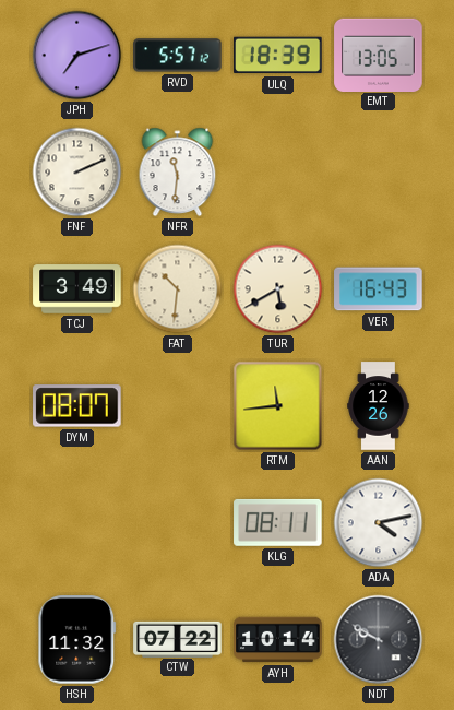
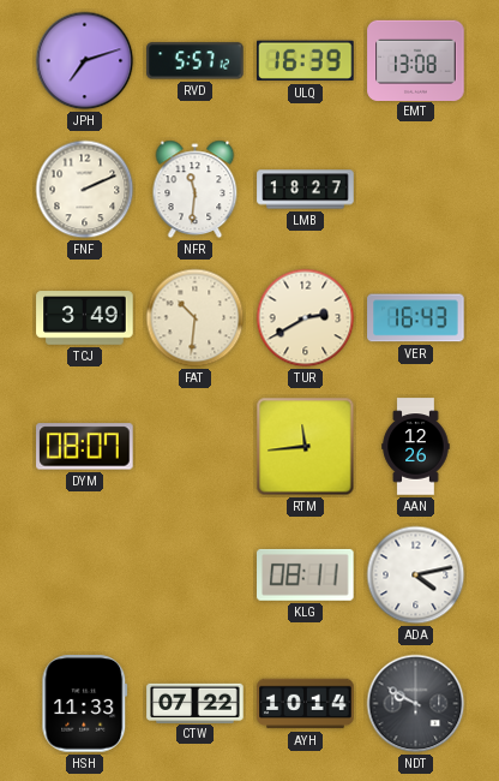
ULQ: 18:39 -> 16:39 (306, 61)
EMT: 13:05 -> 13:08 (416, 60)
LMB: none -> 18:27 (306, 190)
TUR: 5:40 -> 2:40 (306, 318)
HSH: 11:32 -> 11:33 (85, 704)
